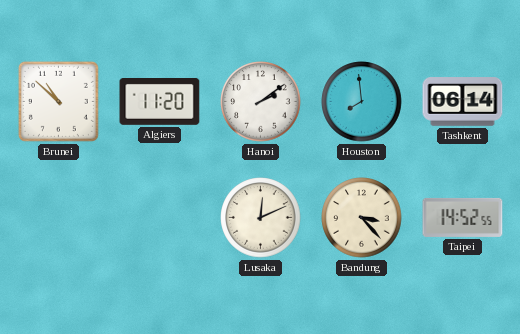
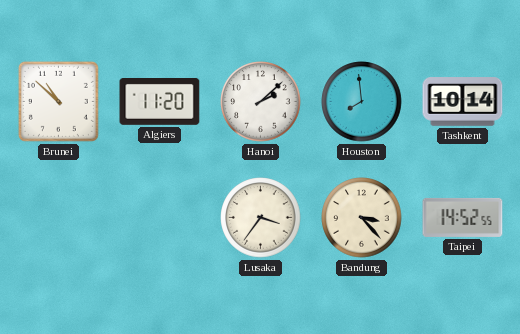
Hanoi: 2:09 -> 2:08 (261, 102)
Tashkent: 06:14 -> 10:14 (463, 102)
Lusaka: 12:11 -> 3:36 (261, 218)
